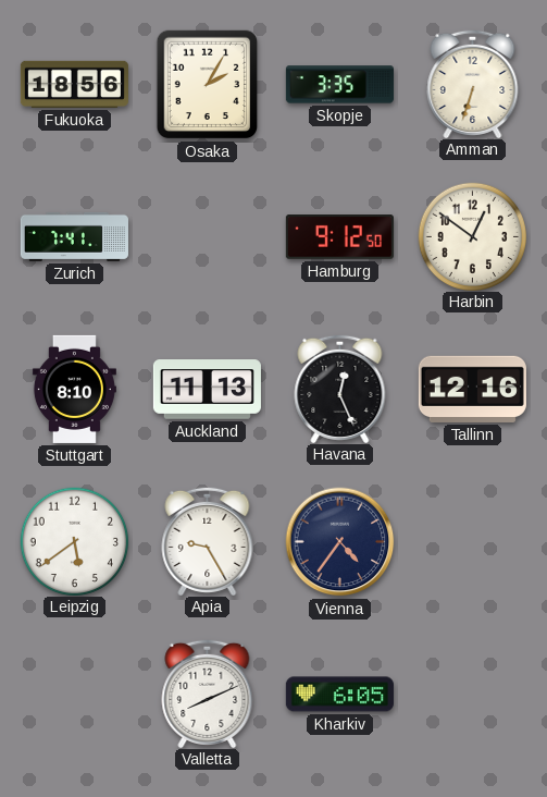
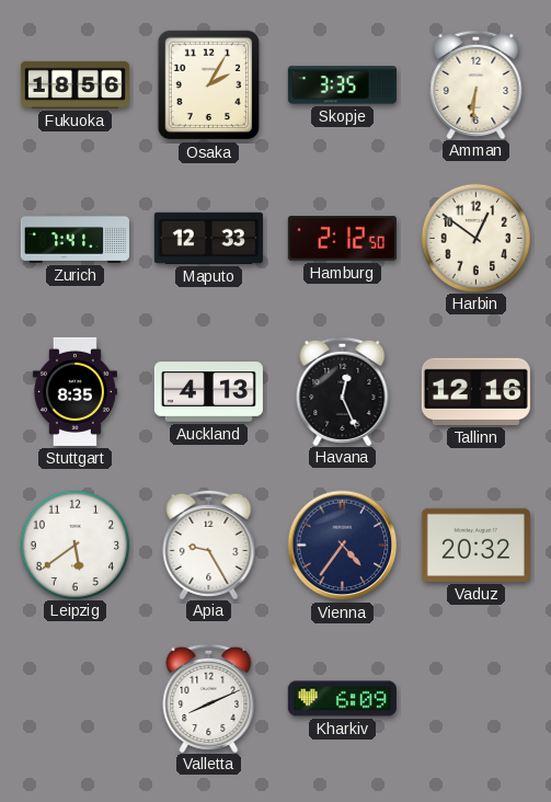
Amman: 6:33 -> 6:31 (477, 83)
Maputo: none -> 12:33 (208, 238)
Hamburg: 9:12 -> 2:12 (342, 239)
Stuttgart: 8:10 -> 8:35 (74, 391)
Auckland: 11:13 -> 4:13 (208, 392)
Vaduz: none -> 20:32 (475, 545)
Kharkiv: 6:05 -> 6:09 (342, 699)
